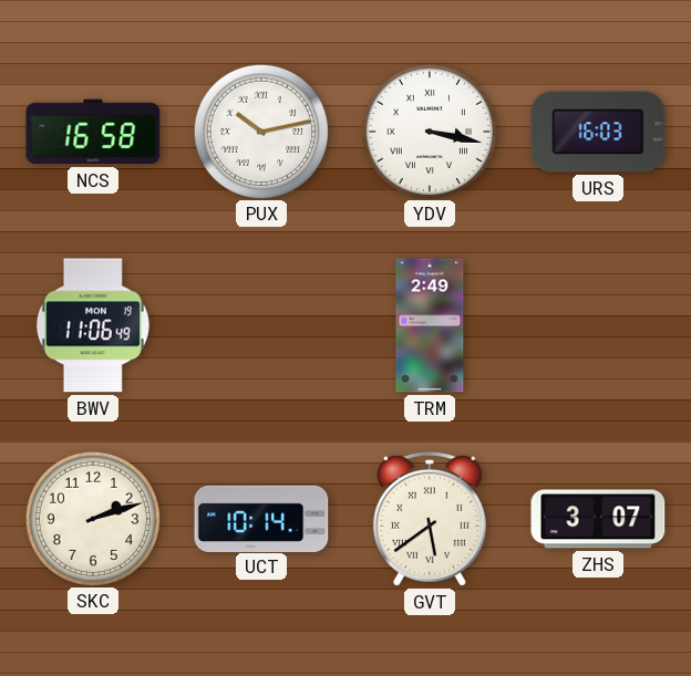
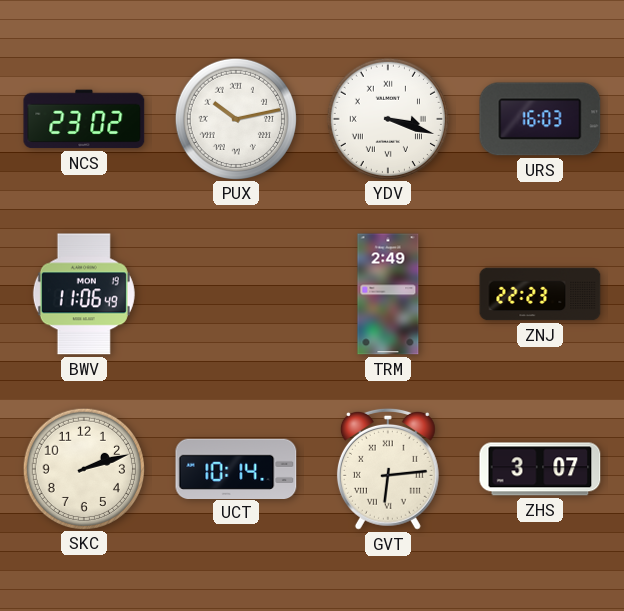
NCS: 16:58 -> 23:02 (84, 119)
YDV: 3:17 -> 3:18 (387, 118)
ZNJ: none -> 22:23 (540, 294)
GVT: 5:39 -> 6:14 (388, 469)
